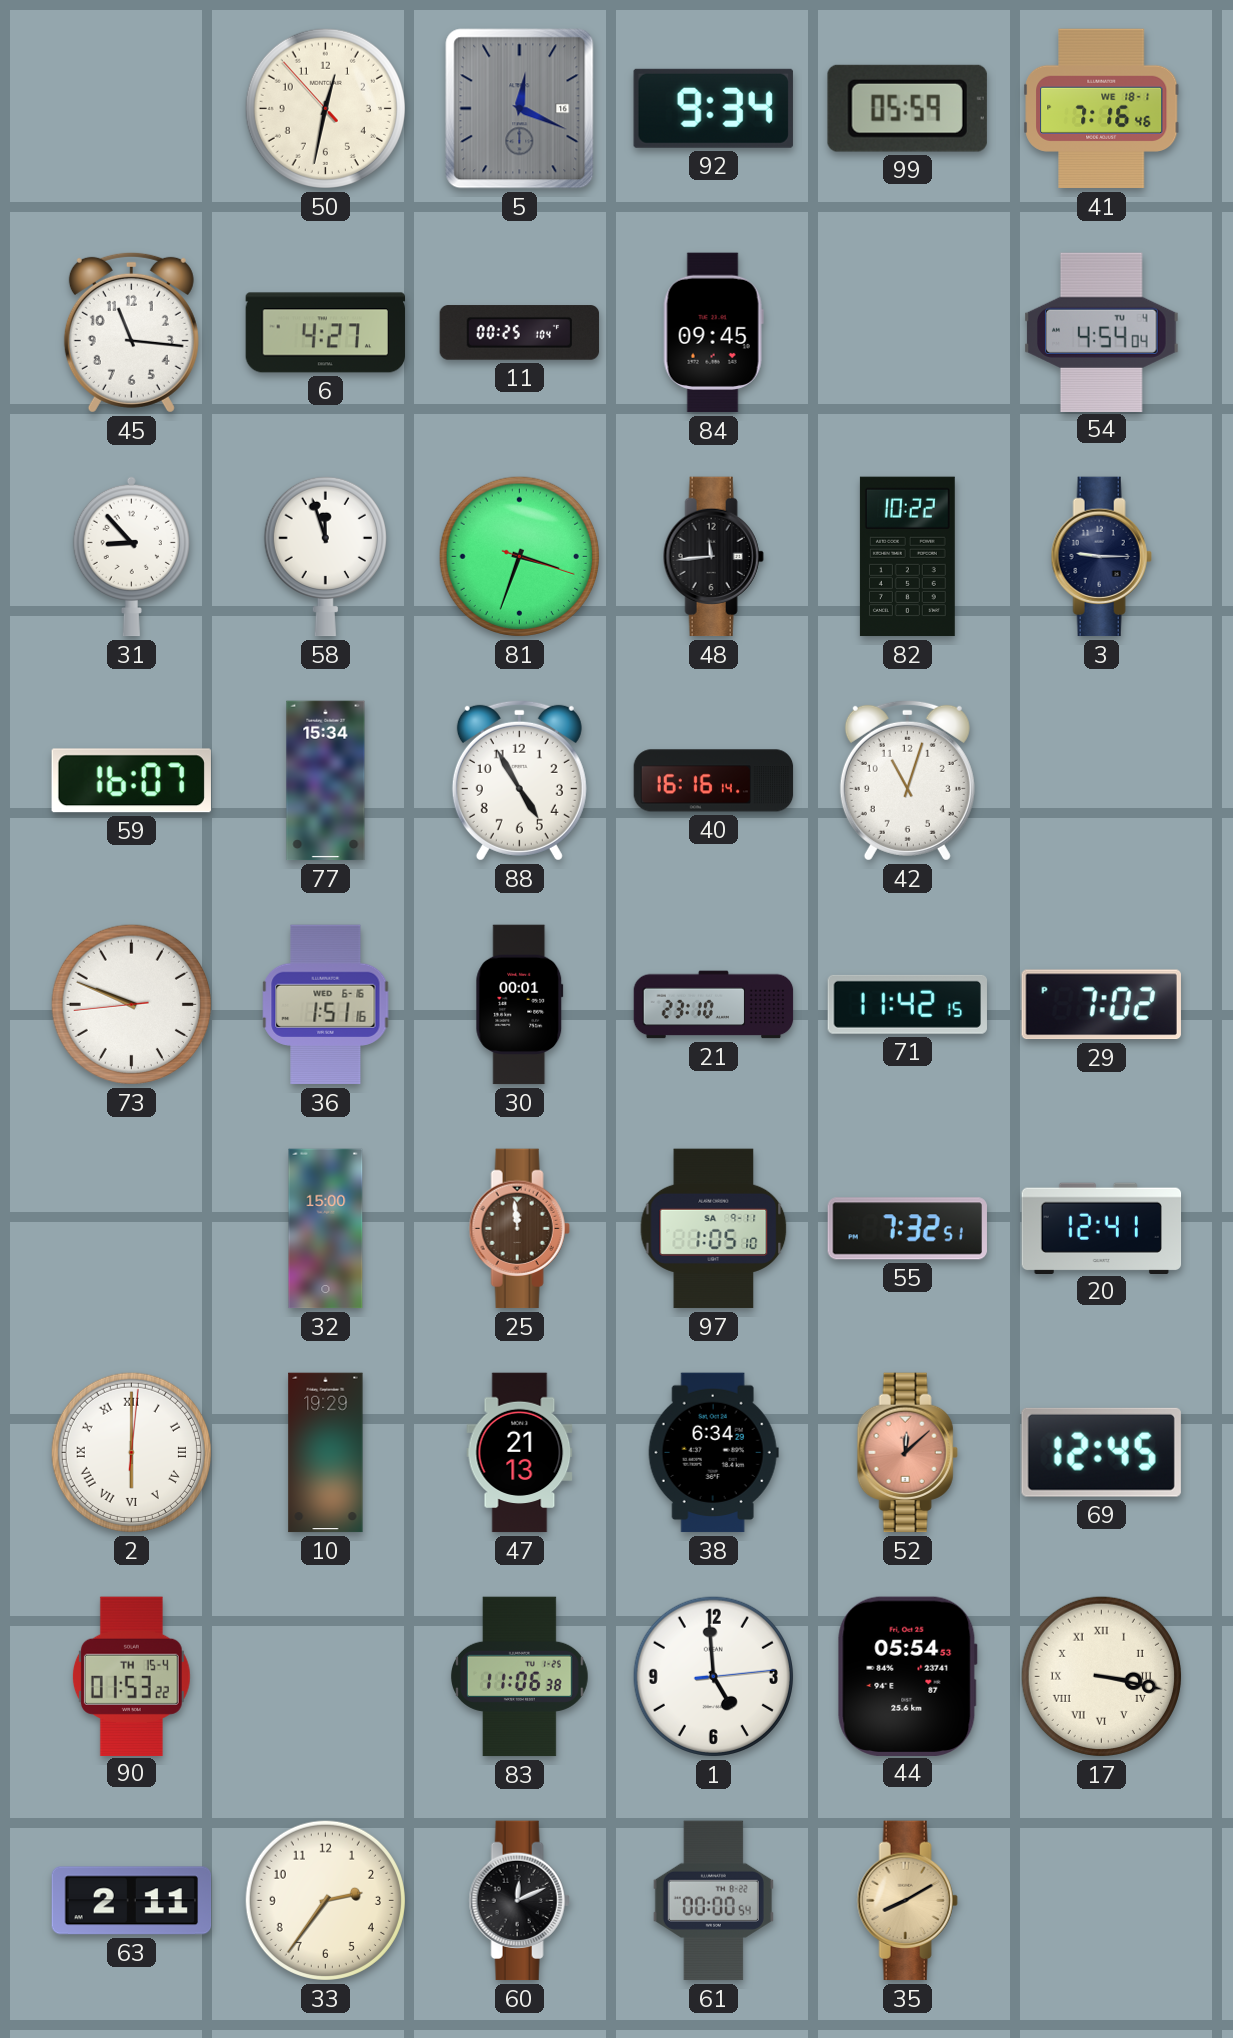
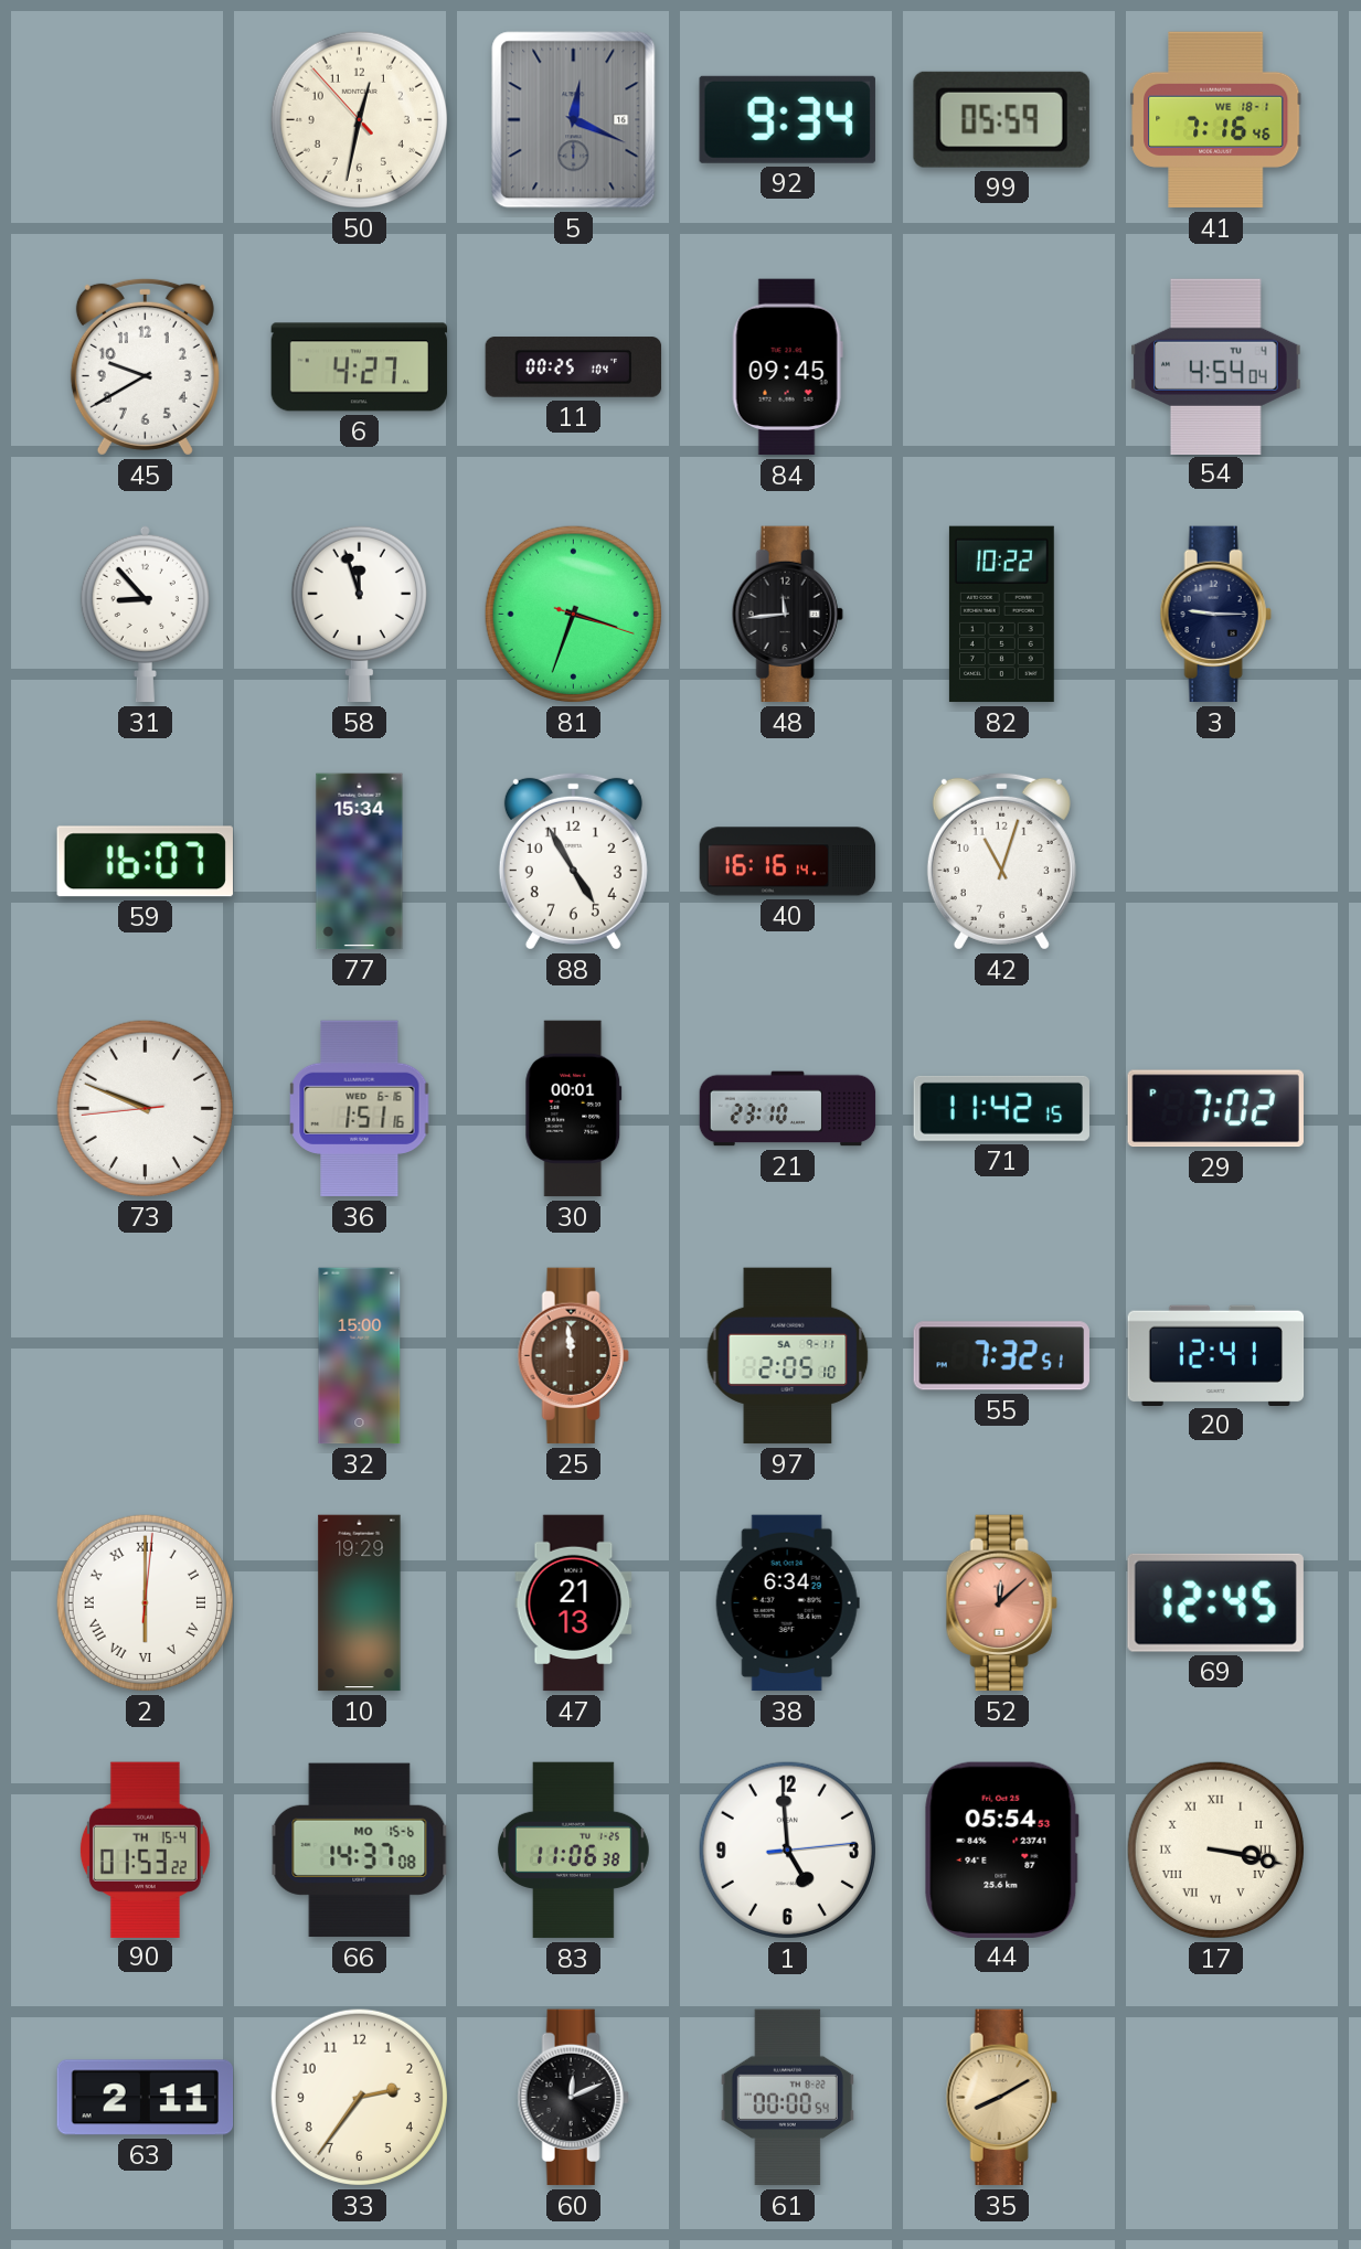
45: 11:16 -> 9:40 (145, 366)
97: 1:05 -> 2:05 (788, 1356)
66: none -> 14:37 (360, 1851)
